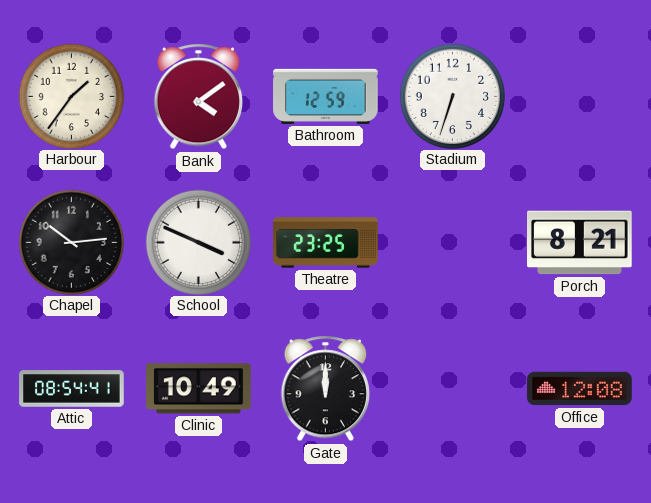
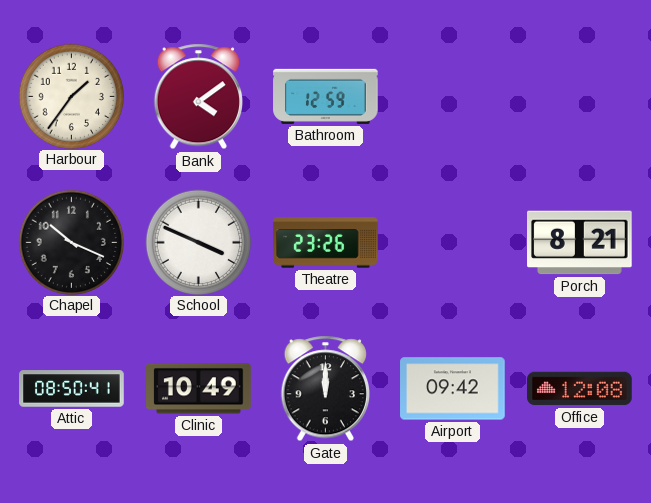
Stadium: 6:33 -> none (452, 96)
Chapel: 10:14 -> 10:19 (71, 242)
Theatre: 23:25 -> 23:26 (326, 243)
Attic: 08:54 -> 08:50 (72, 389)
Airport: none -> 09:42 (453, 389)
